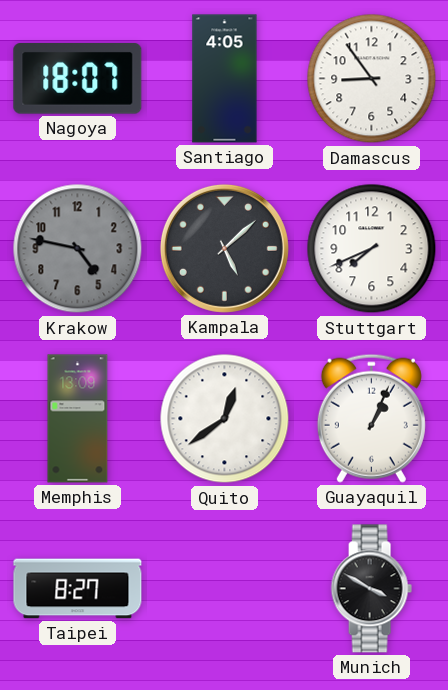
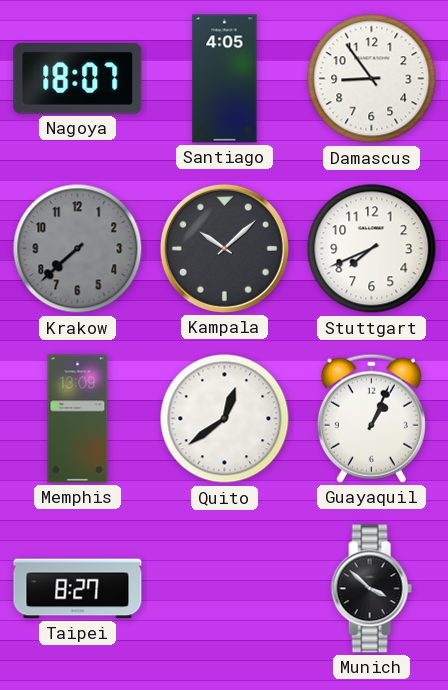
Krakow: 4:47 -> 7:38 (78, 249)
Kampala: 5:08 -> 10:08 (224, 248)
Munich: 3:50 -> 3:52 (371, 589)
